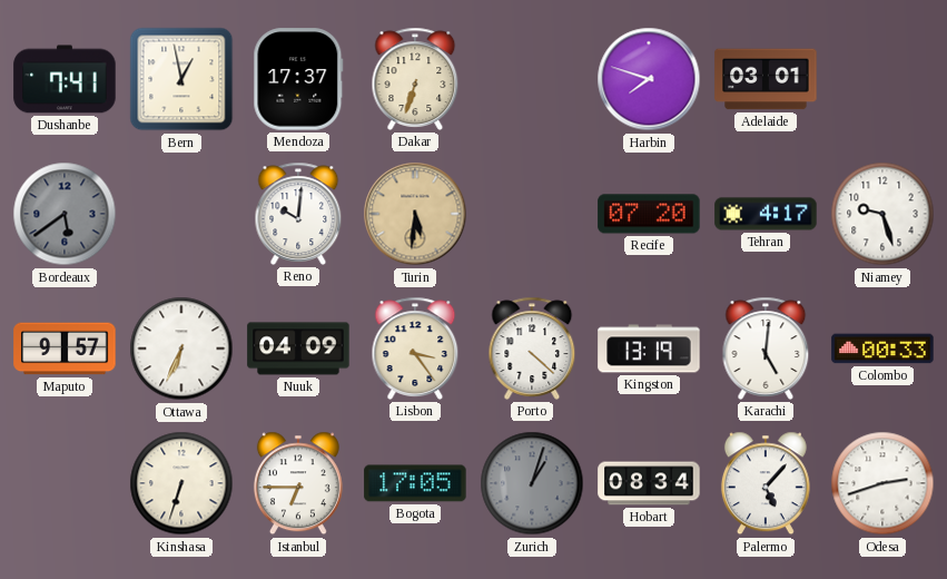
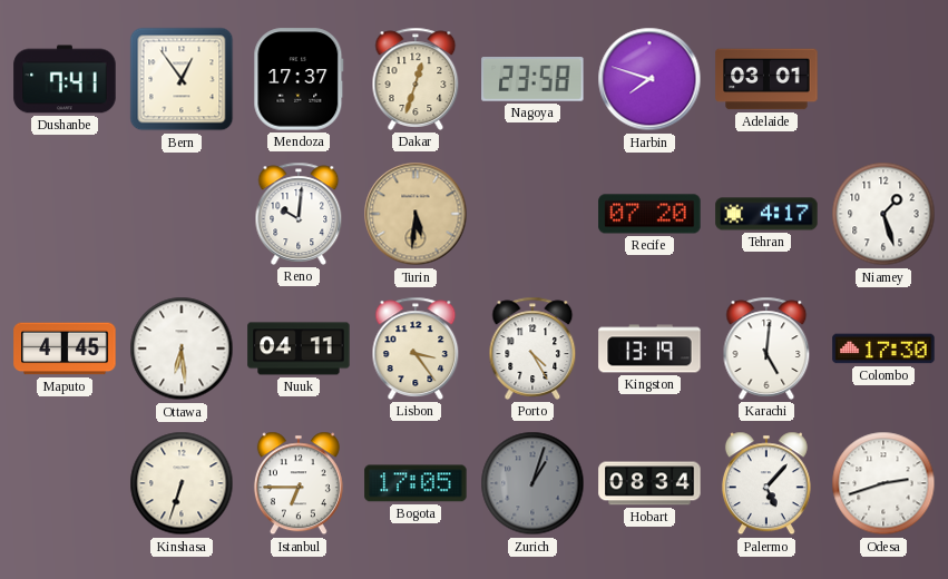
Bern: 12:58 -> 12:54 (182, 79)
Dakar: 6:33 -> 12:33 (416, 79)
Nagoya: none -> 23:58 (532, 80)
Bordeaux: 5:39 -> none (65, 214)
Niamey: 9:27 -> 1:27 (883, 214)
Maputo: 9:57 -> 4:45 (65, 349)
Ottawa: 6:34 -> 6:29 (182, 349)
Nuuk: 04:09 -> 04:11 (299, 349)
Porto: 4:22 -> 4:25 (532, 349)
Colombo: 00:33 -> 17:30 (883, 349)
